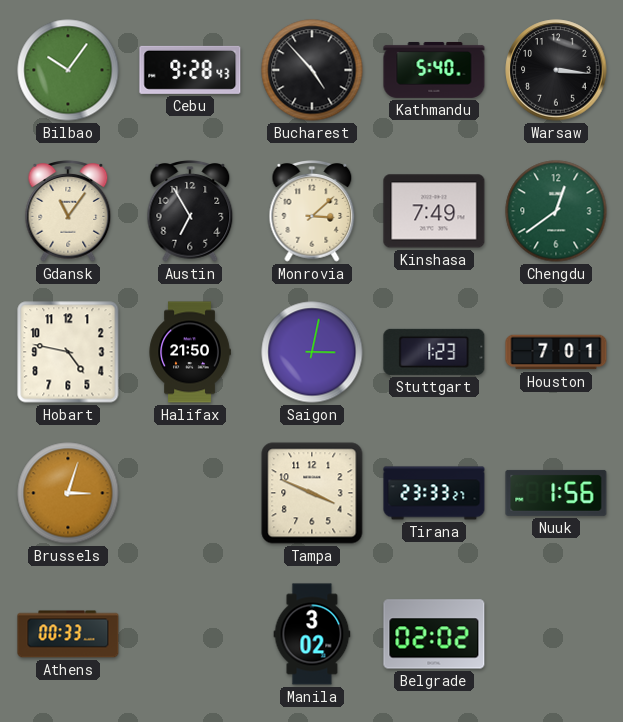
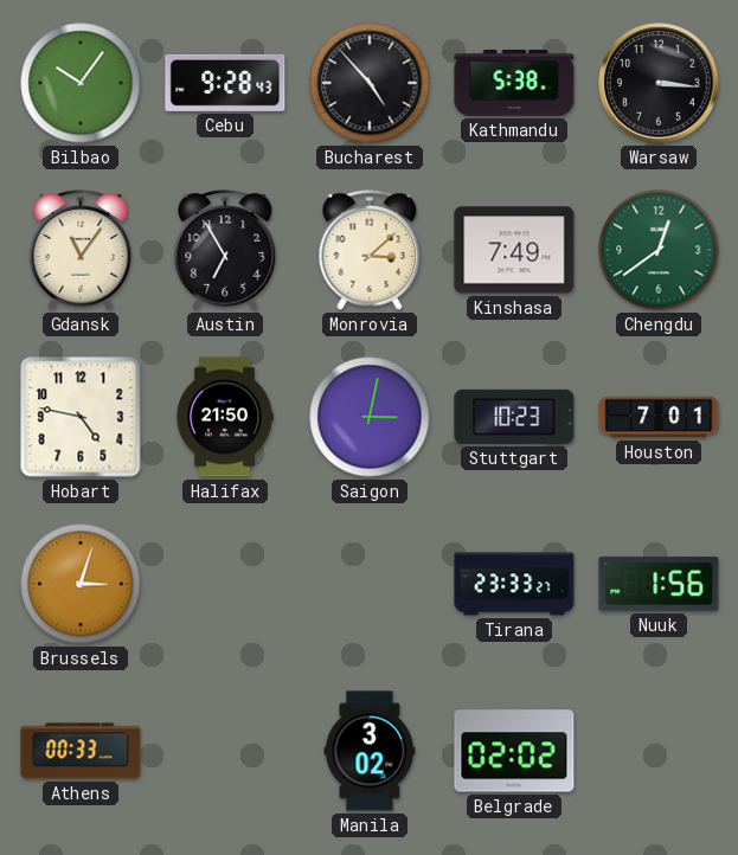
Kathmandu: 5:40 -> 5:38 (514, 83)
Stuttgart: 1:23 -> 10:23 (514, 417)
Tampa: 3:49 -> none (312, 493)
